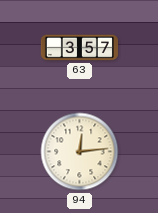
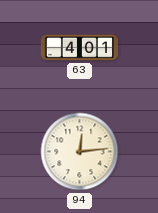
63: 3:57 -> 4:01 (79, 48)
